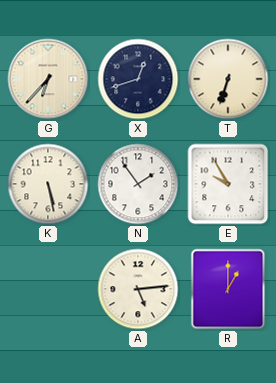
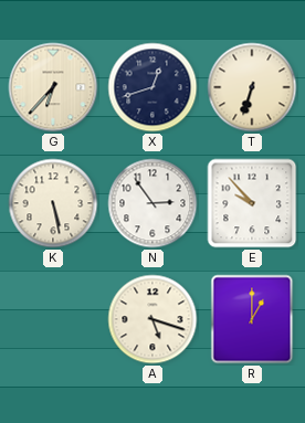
N: 1:54 -> 2:54 (152, 203)
E: 9:55 -> 9:53 (252, 203)
A: 5:14 -> 5:18 (152, 319)
